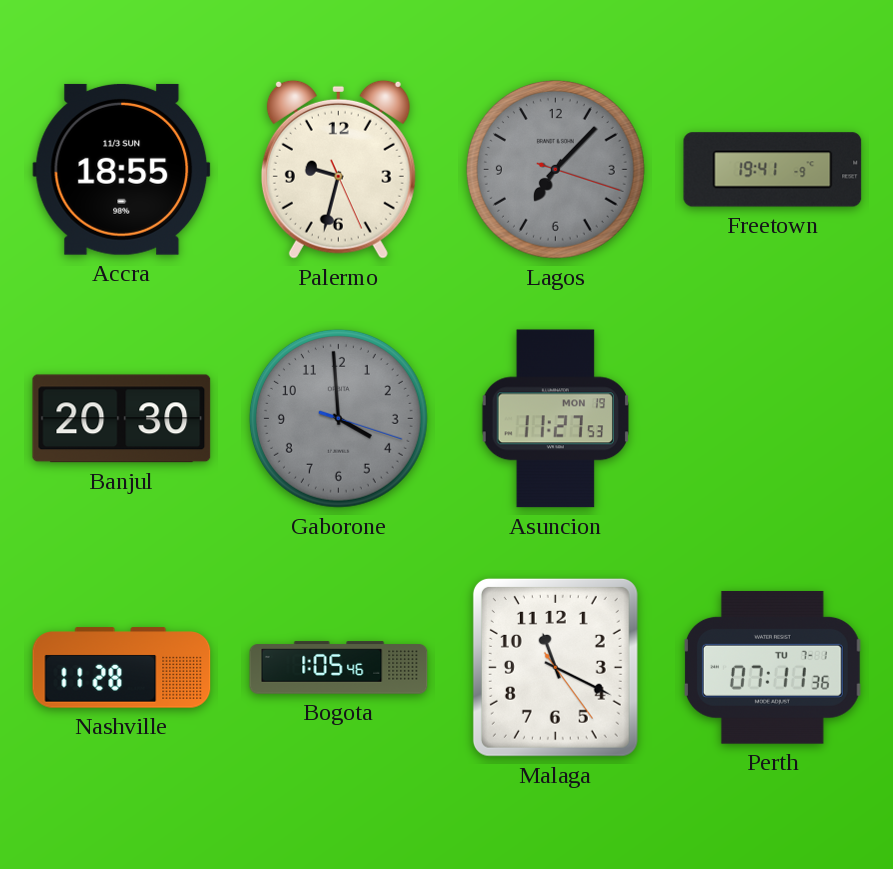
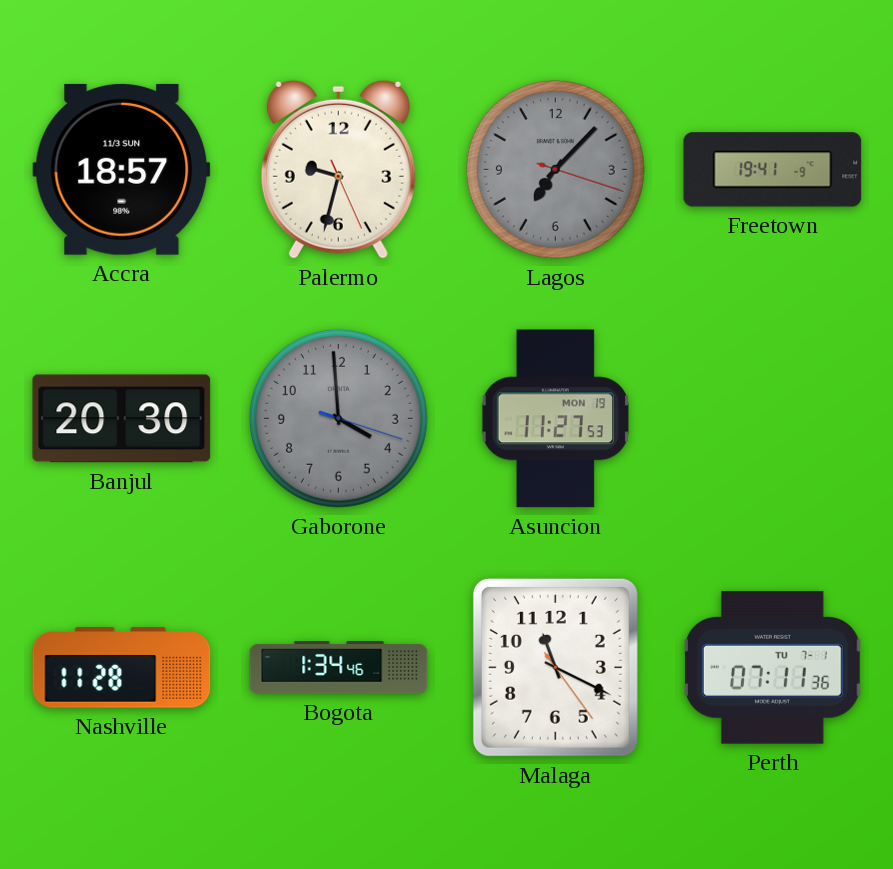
Accra: 18:55 -> 18:57 (122, 169)
Bogota: 1:05 -> 1:34 (339, 668)
